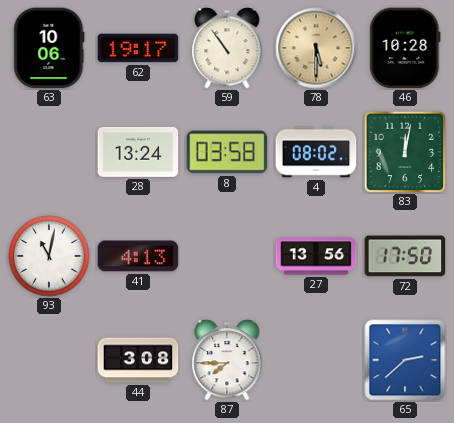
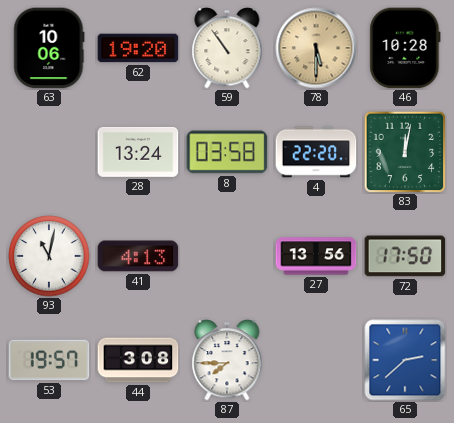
62: 19:17 -> 19:20 (138, 48)
4: 08:02 -> 22:20 (316, 152)
53: none -> 19:57 (49, 360)
